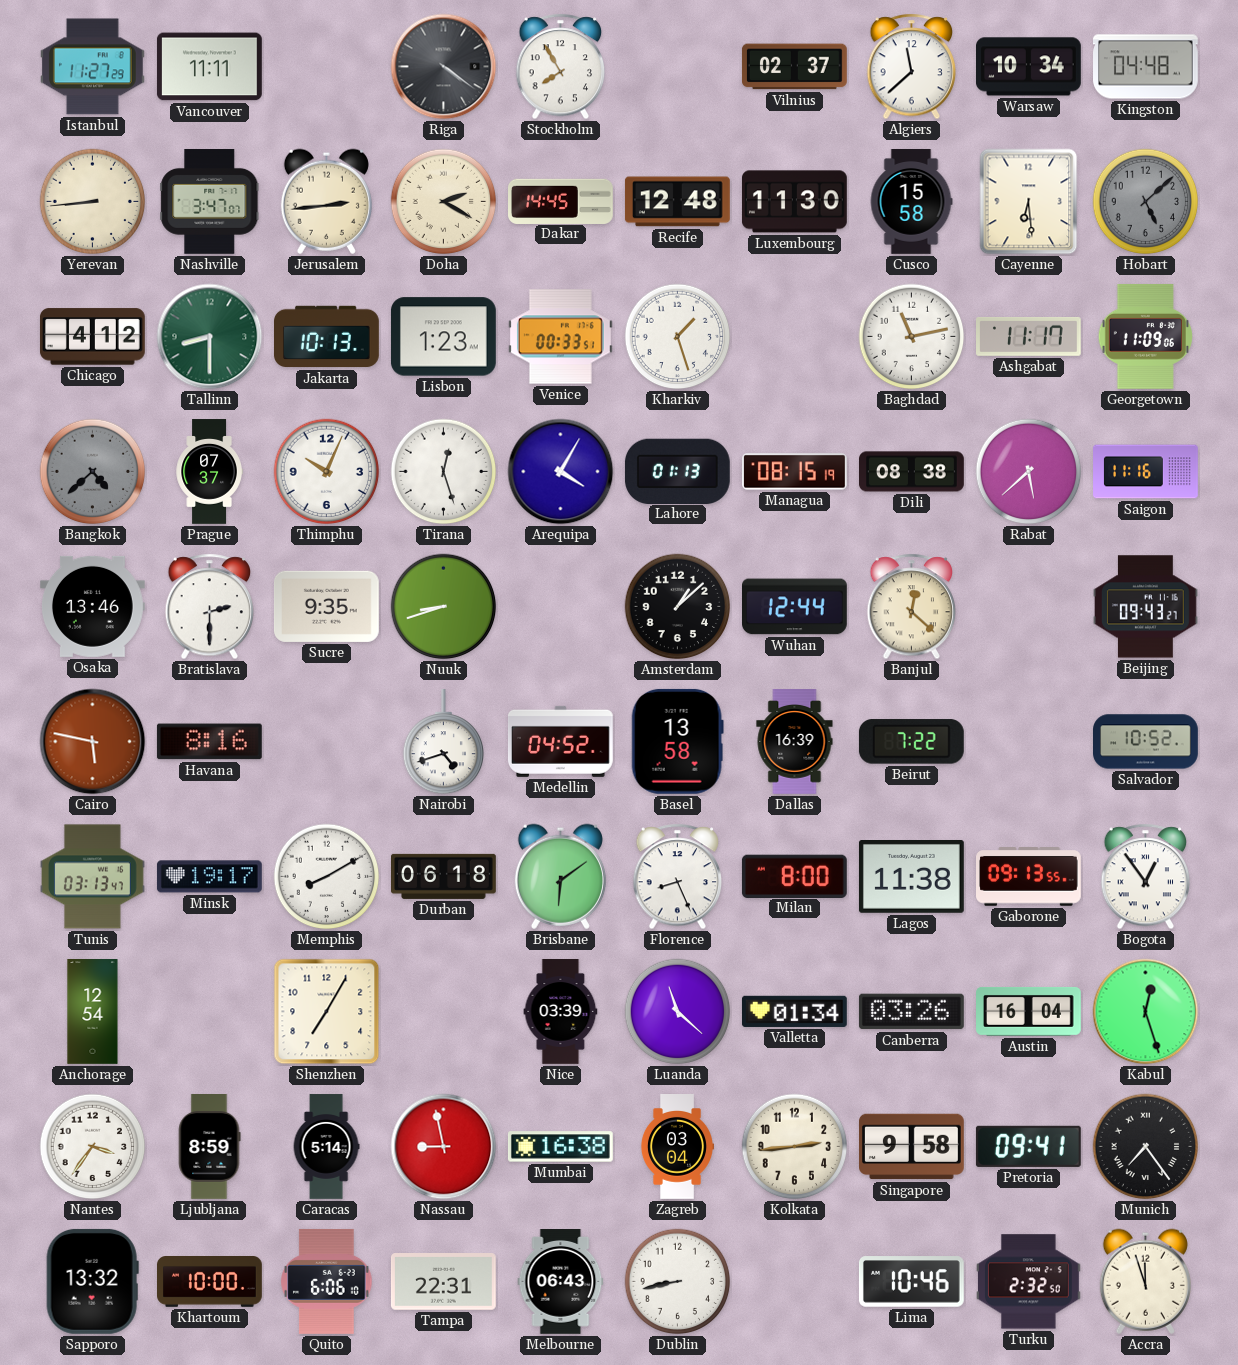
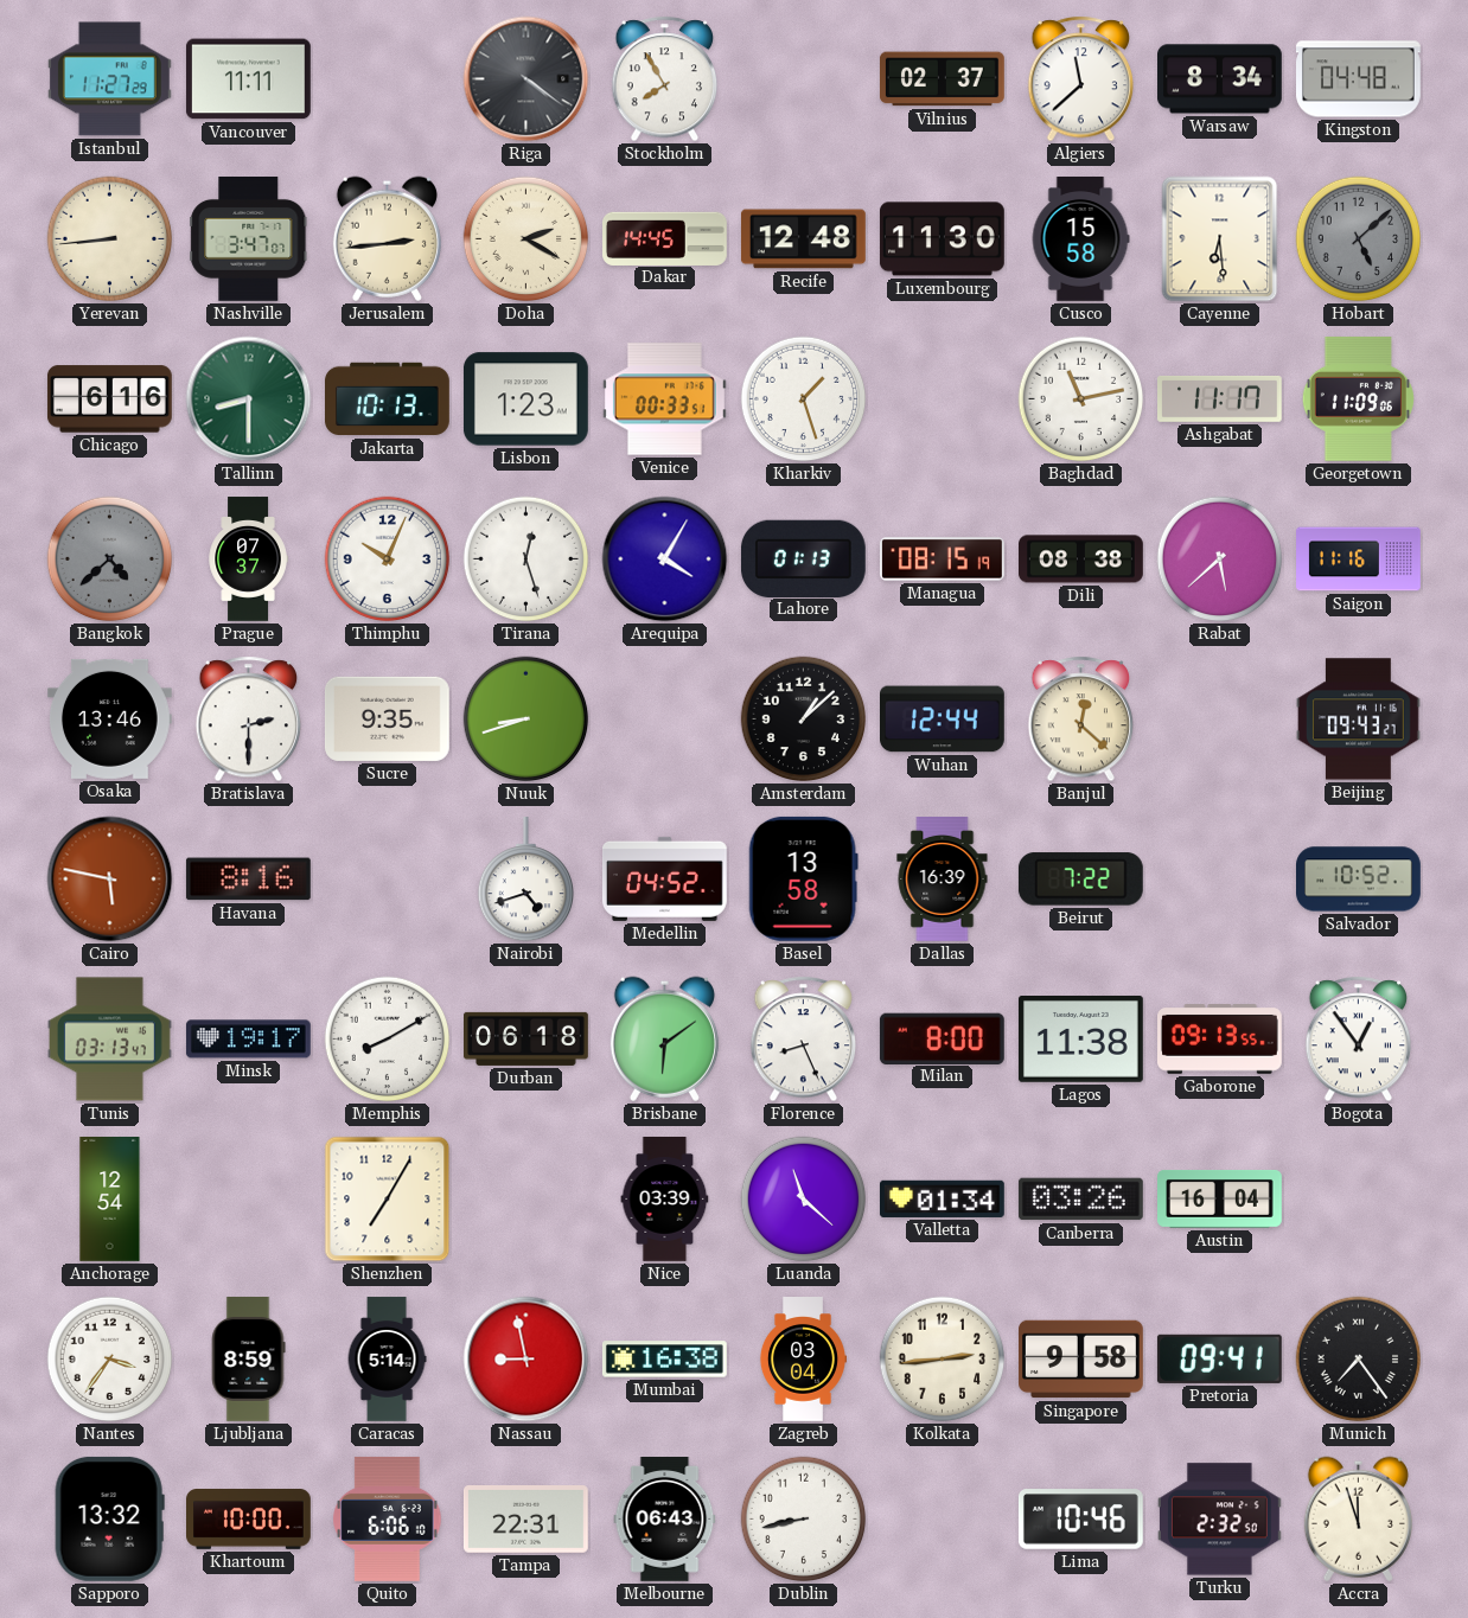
Warsaw: 10:34 -> 8:34 (1220, 79)
Chicago: 4:12 -> 6:16 (109, 399)
Kabul: 12:27 -> none (1146, 1012)
